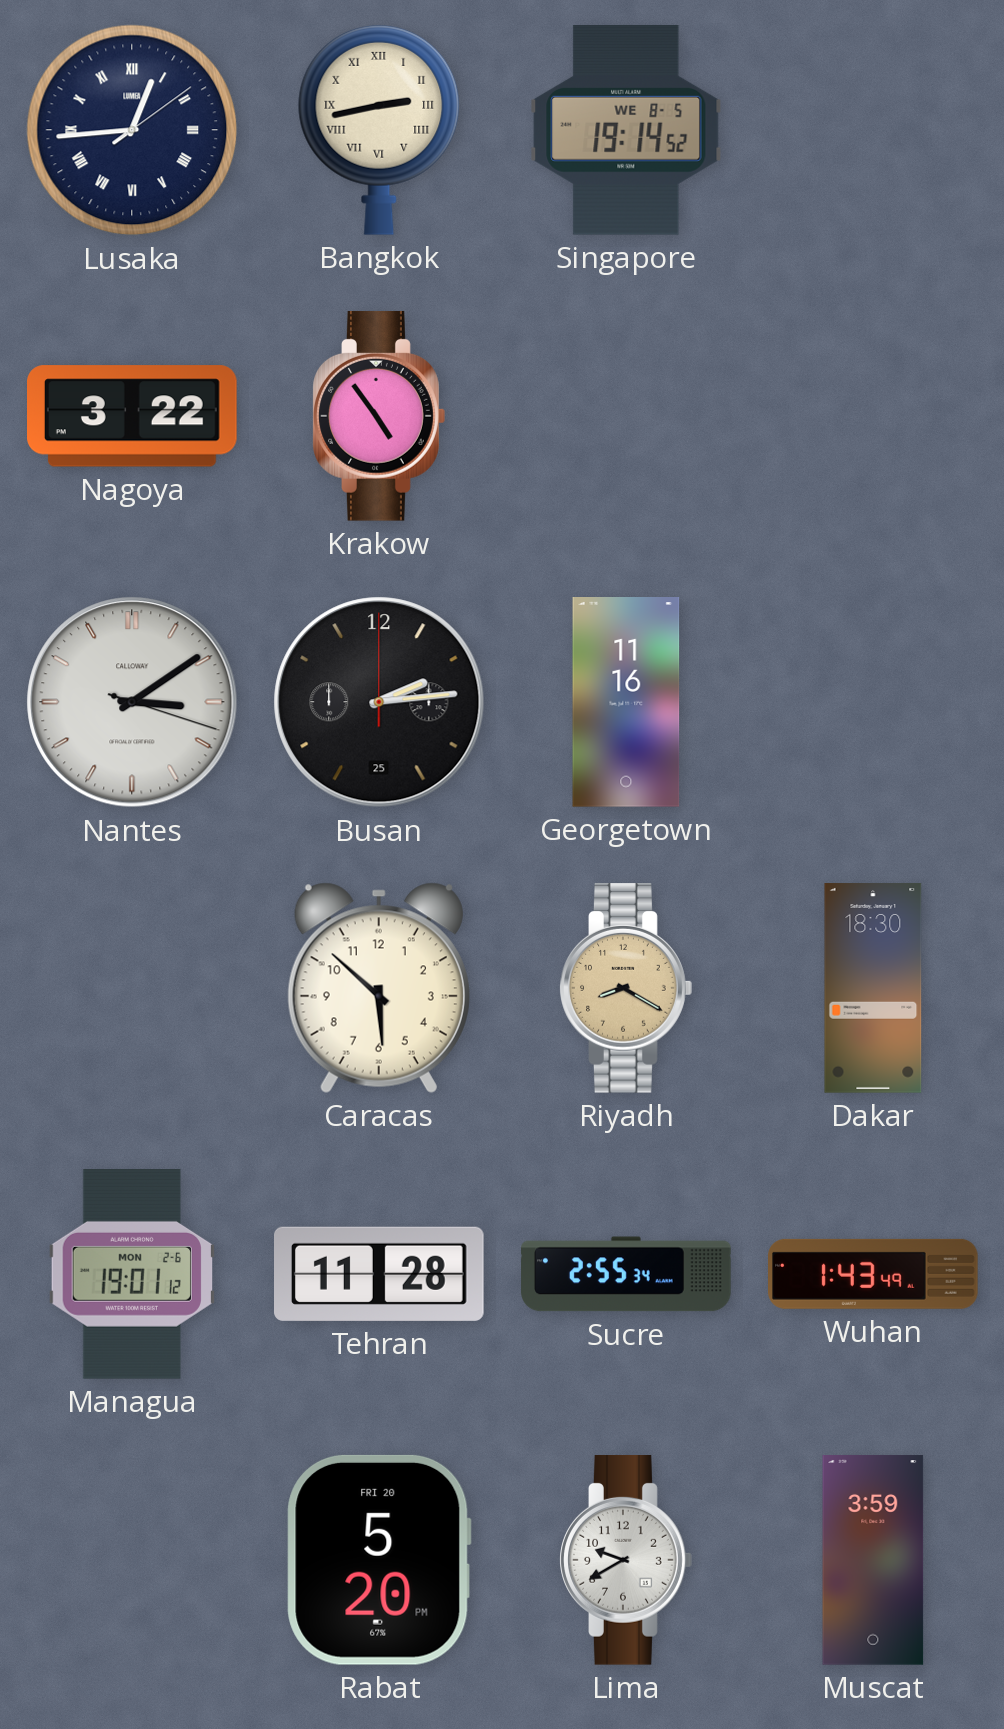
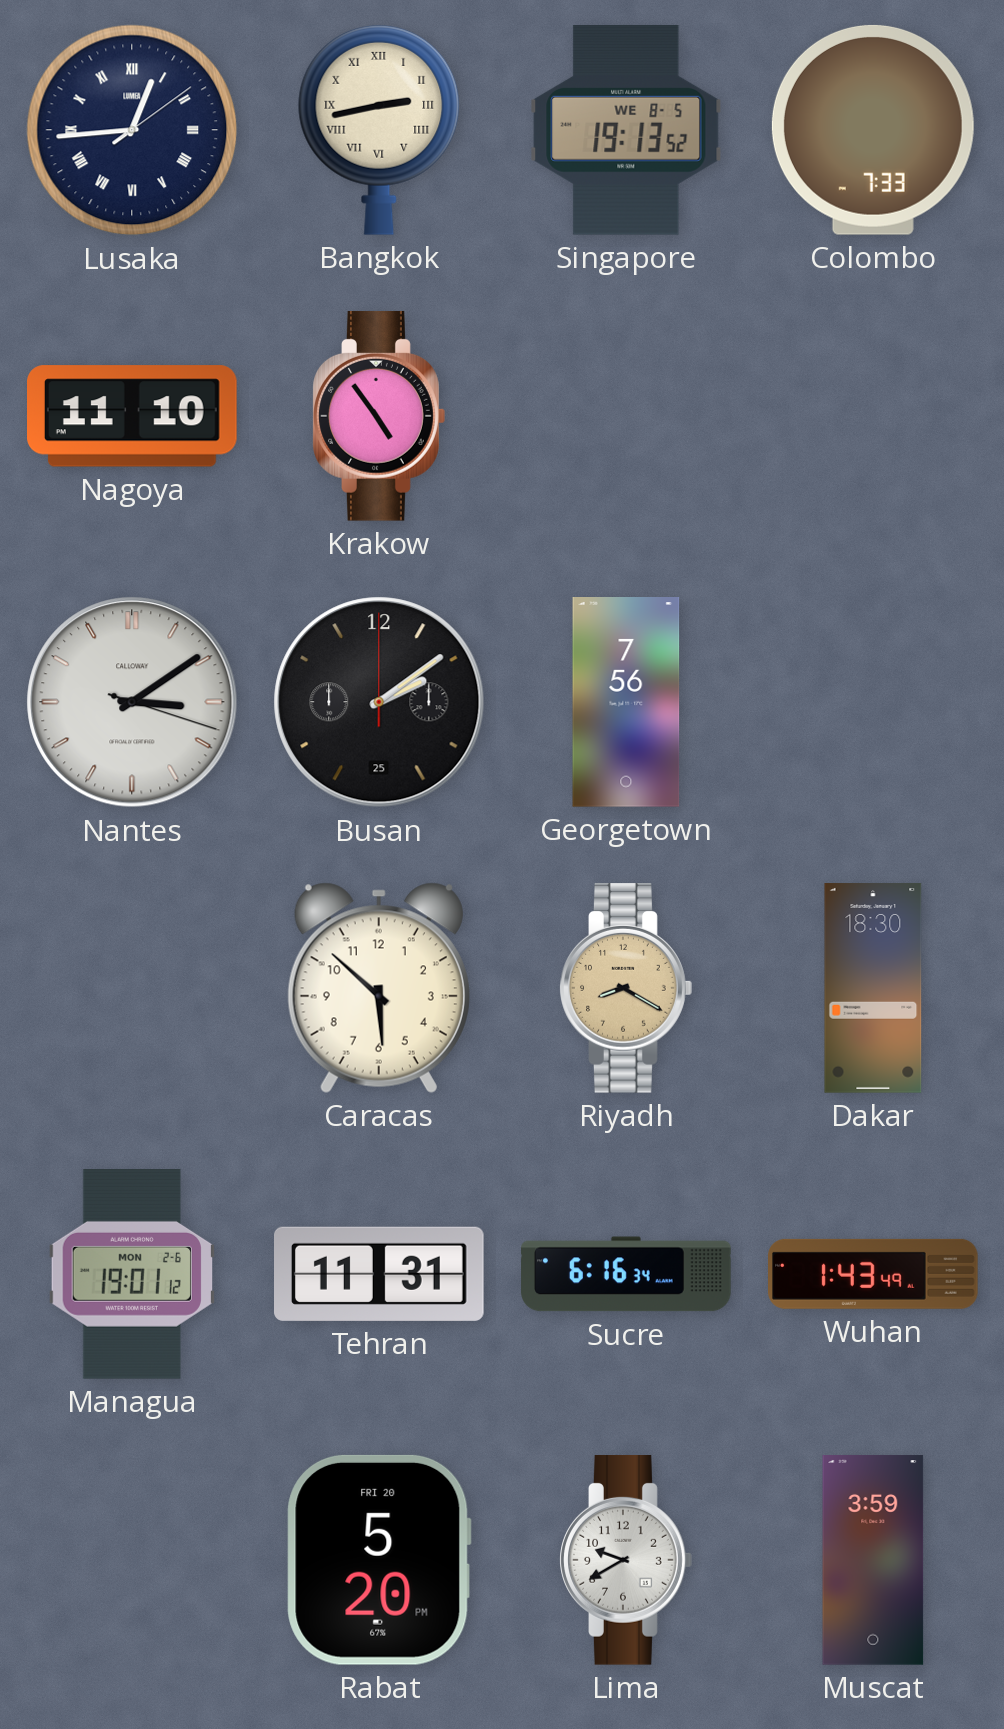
Singapore: 19:14 -> 19:13 (626, 130)
Colombo: none -> 7:33 (873, 130)
Nagoya: 3:22 -> 11:10 (133, 416)
Busan: 2:14 -> 2:09 (379, 702)
Georgetown: 11:16 -> 7:56 (626, 703)
Tehran: 11:28 -> 11:31 (380, 1274)
Sucre: 2:55 -> 6:16 (626, 1274)
